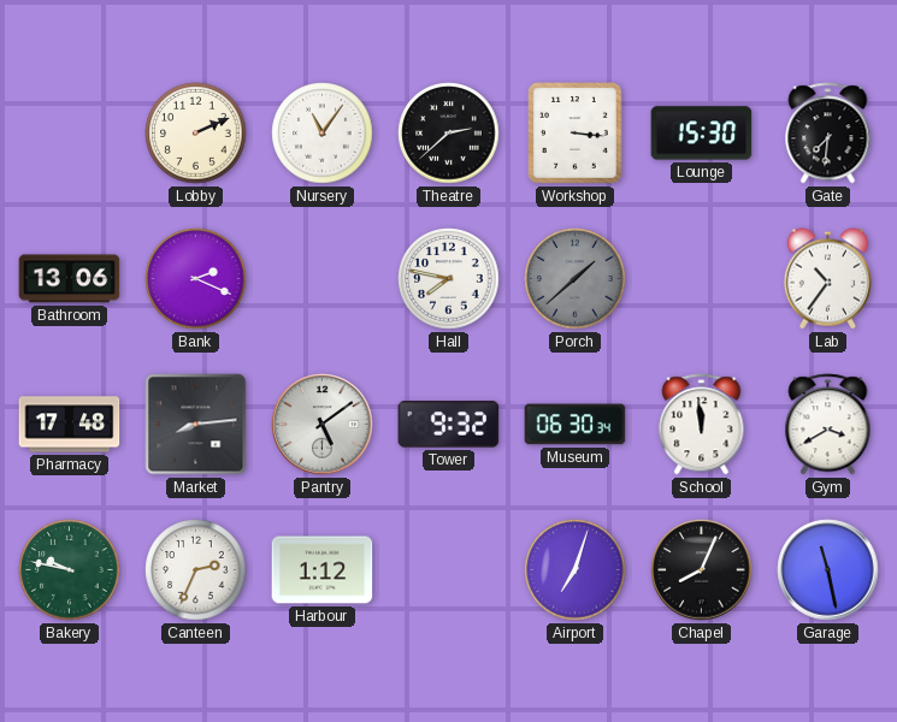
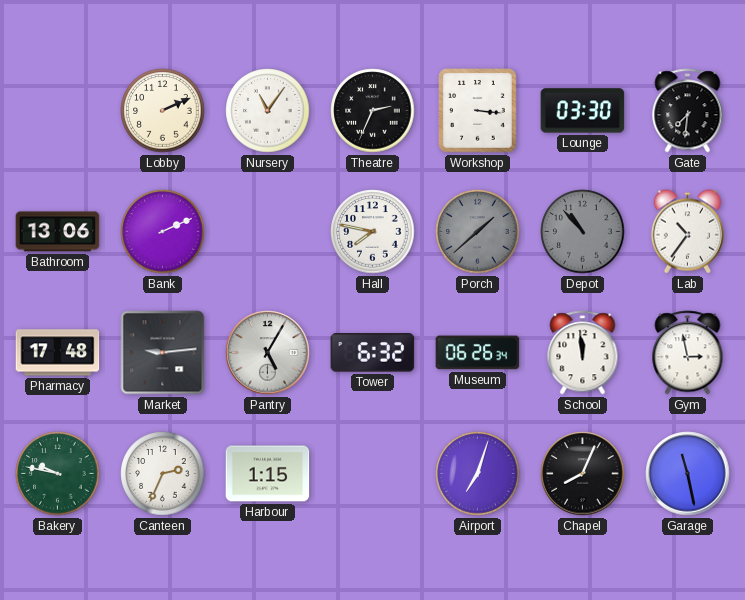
Theatre: 2:38 -> 2:34 (373, 111)
Lounge: 15:30 -> 03:30 (583, 111)
Bank: 2:19 -> 2:11 (163, 232)
Depot: none -> 10:53 (583, 232)
Market: 8:14 -> 9:14 (163, 353)
Pantry: 5:09 -> 5:05 (268, 353)
Tower: 9:32 -> 6:32 (373, 353)
Museum: 06:30 -> 06:26 (478, 353)
Gym: 3:40 -> 2:58 (688, 353)
Harbour: 1:12 -> 1:15 (268, 474)
